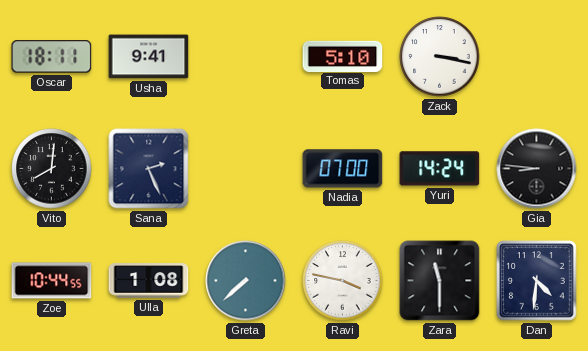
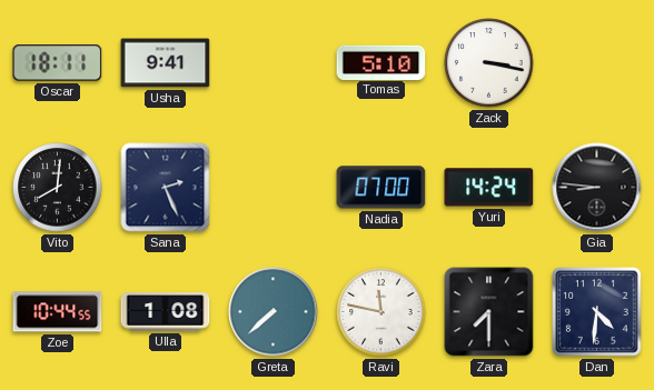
Ravi: 3:47 -> 11:47 (381, 312)
Zara: 11:30 -> 7:30 (489, 312)
